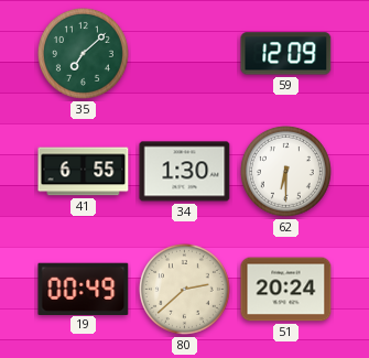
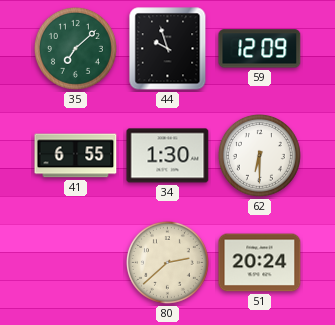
44: none -> 9:57 (168, 49)
19: 00:49 -> none (84, 289)
